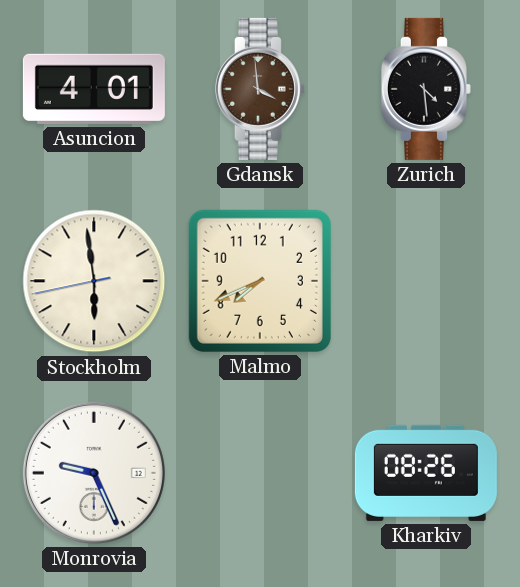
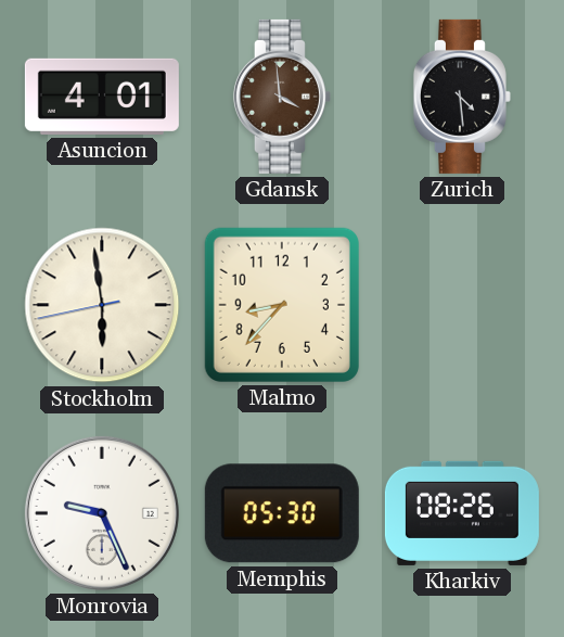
Malmo: 7:41 -> 8:37 (282, 305)
Memphis: none -> 05:30 (282, 513)
